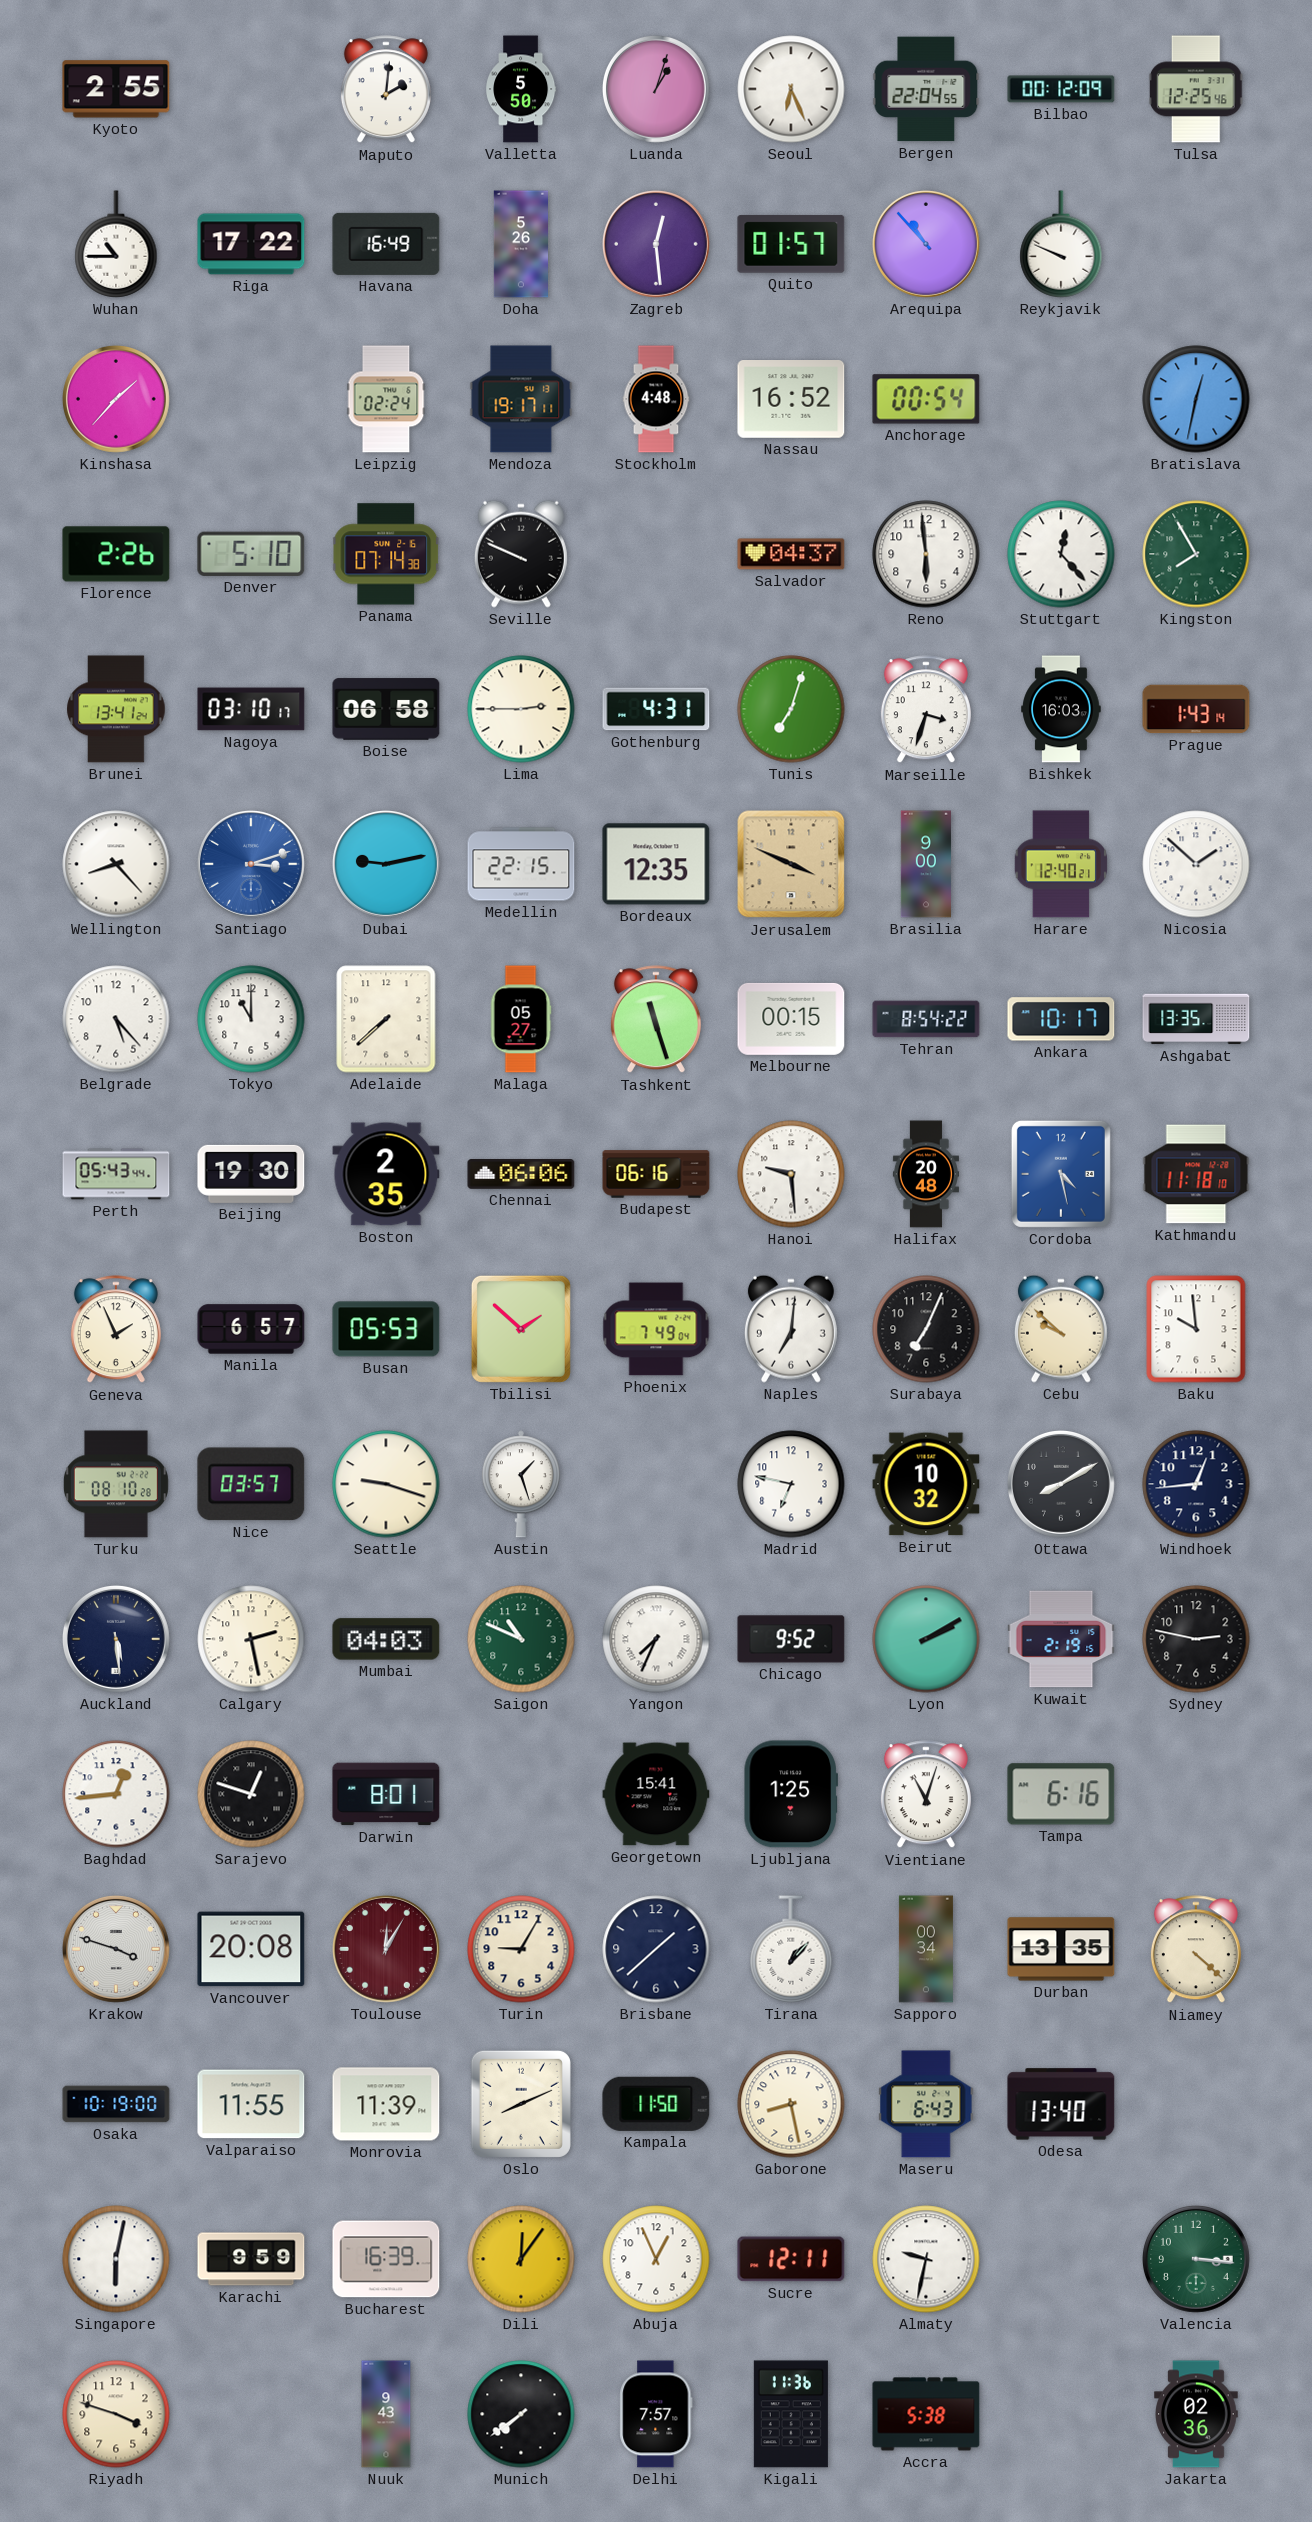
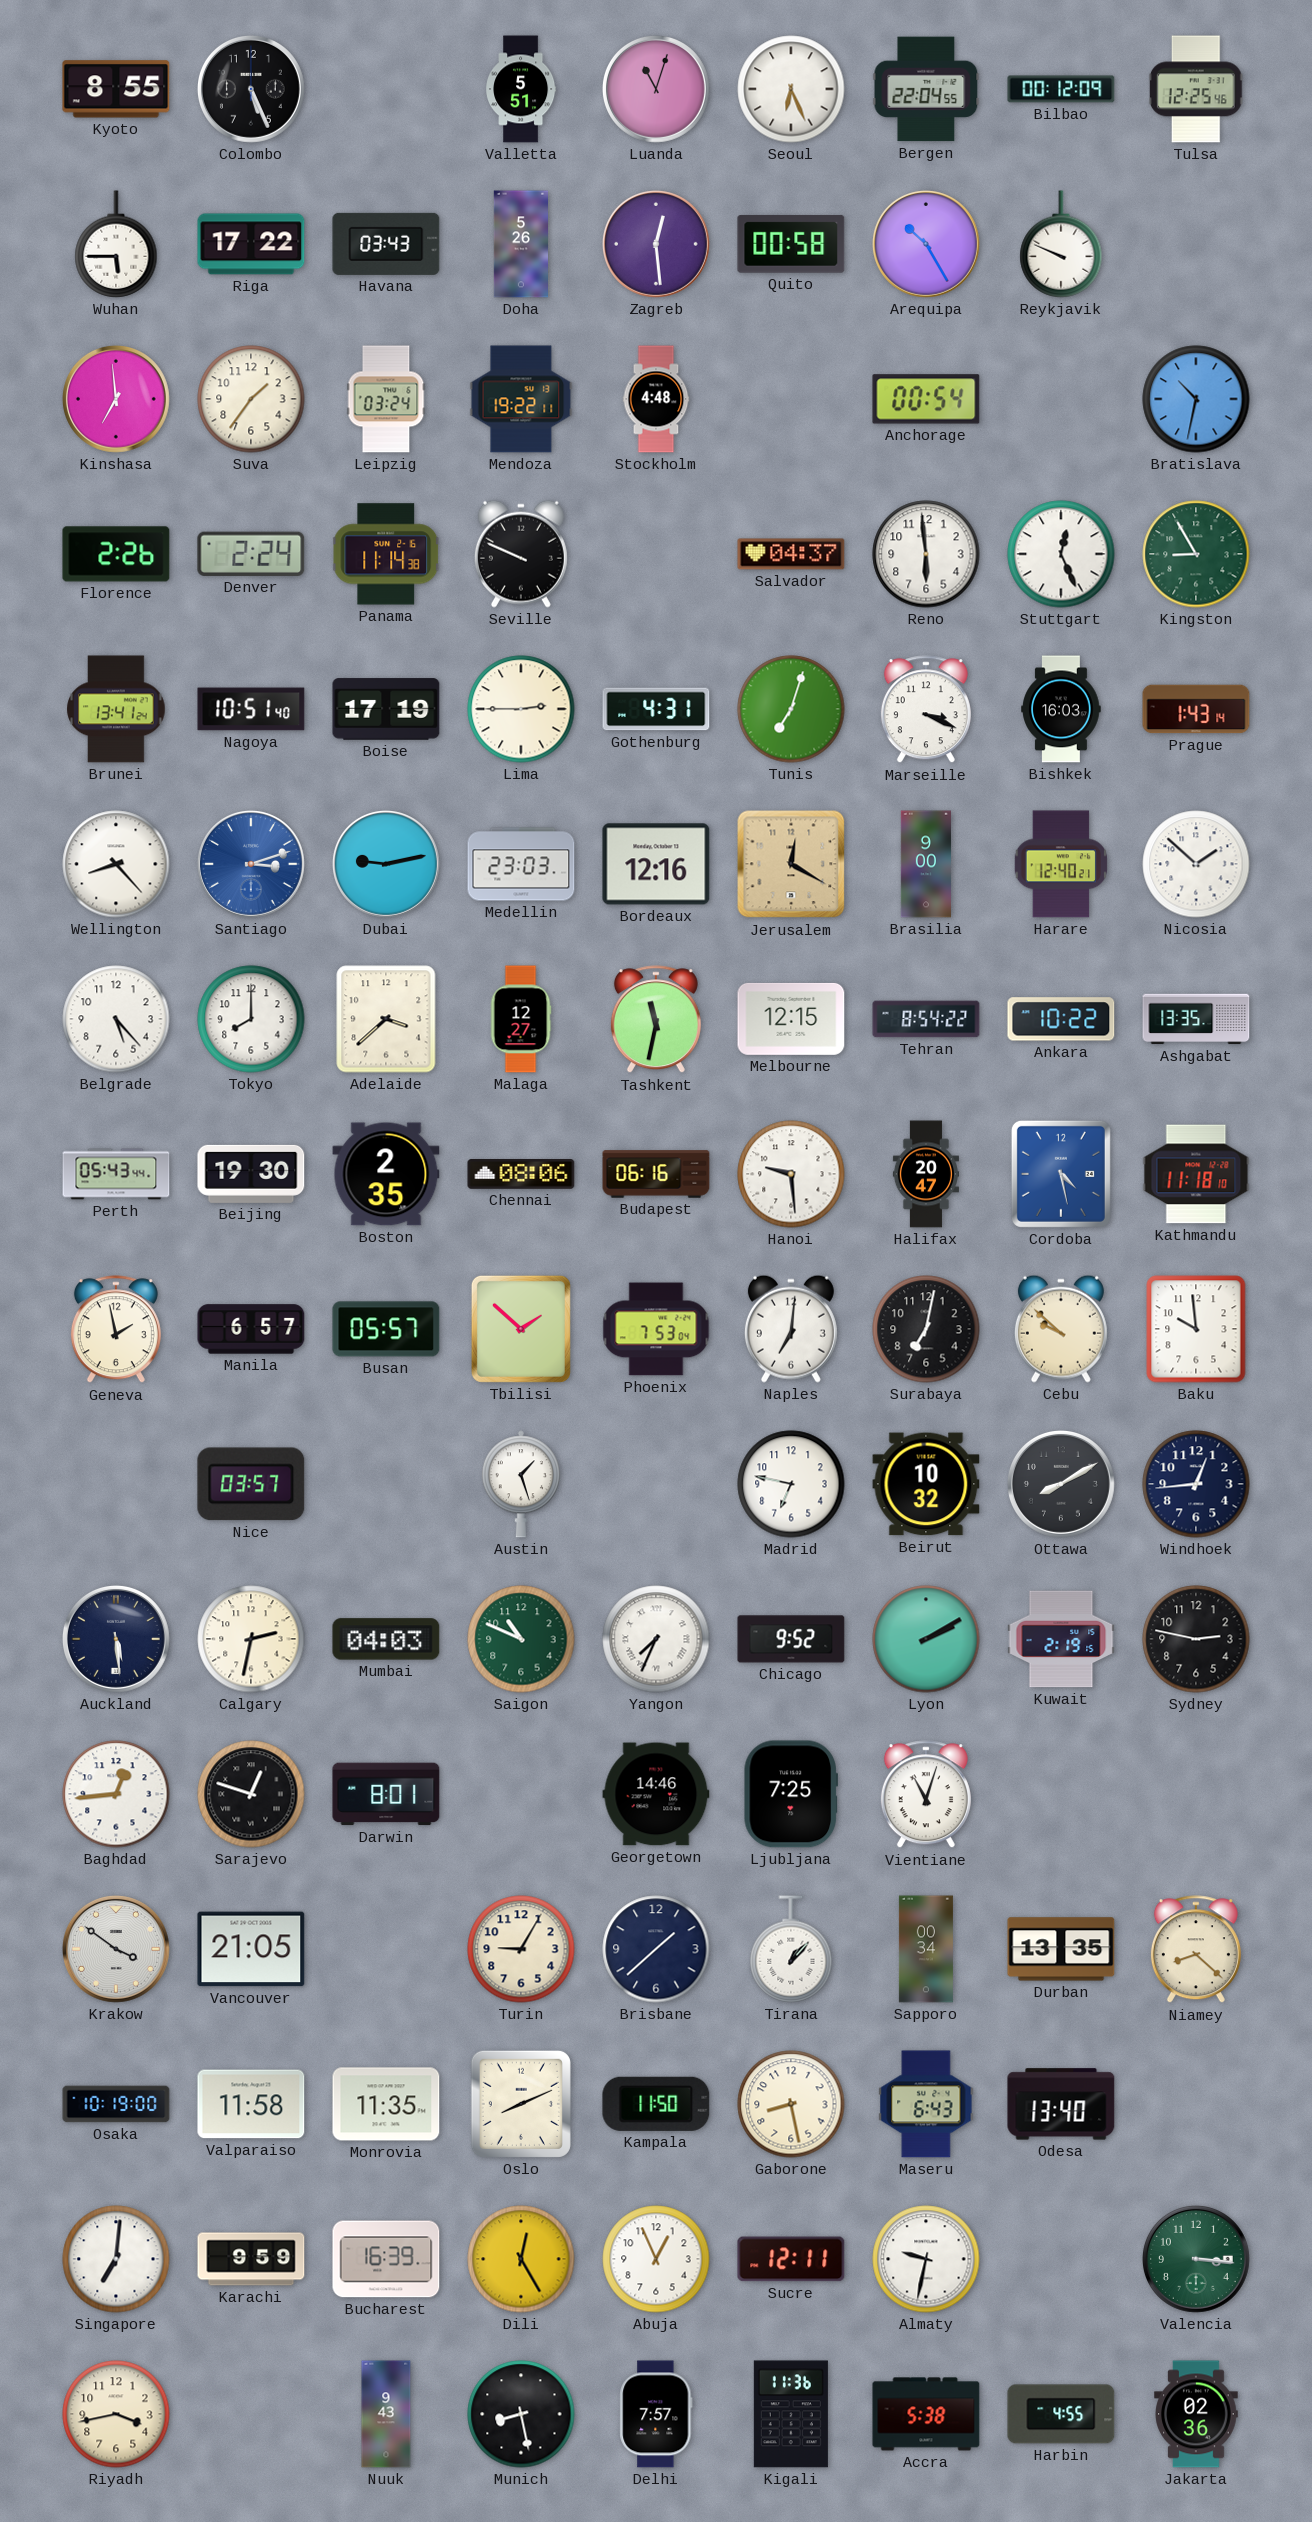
Kyoto: 2:55 -> 8:55 (116, 89)
Colombo: none -> 5:26 (251, 89)
Maputo: 2:01 -> none (386, 90)
Valletta: 5:50 -> 5:51 (522, 89)
Luanda: 1:03 -> 11:03 (656, 89)
Wuhan: 10:45 -> 5:45 (116, 244)
Havana: 16:49 -> 03:43 (386, 244)
Quito: 01:57 -> 00:58 (791, 244)
Arequipa: 10:53 -> 10:25 (926, 244)
Kinshasa: 1:37 -> 6:59 (116, 399)
Suva: none -> 1:36 (251, 399)
Leipzig: 02:24 -> 03:24 (386, 399)
Mendoza: 19:17 -> 19:22 (521, 399)
Nassau: 16:52 -> none (791, 400)
Bratislava: 12:32 -> 10:32 (1196, 399)
Denver: 5:10 -> 2:24 (251, 554)
Panama: 07:14 -> 11:14 (387, 554)
Stuttgart: 12:23 -> 12:26 (1061, 554)
Kingston: 7:55 -> 8:55 (1196, 554)
Nagoya: 03:10 -> 10:51 (251, 709)
Boise: 06:58 -> 17:19 (386, 709)
Marseille: 3:33 -> 3:19 (926, 710)
Medellin: 22:15 -> 23:03 (521, 864)
Bordeaux: 12:35 -> 12:16 (656, 864)
Jerusalem: 3:49 -> 12:20 (791, 864)
Tokyo: 11:00 -> 8:00 (251, 1019)
Adelaide: 7:38 -> 3:38 (386, 1019)
Malaga: 05:27 -> 12:27 (521, 1019)
Tashkent: 11:27 -> 11:32 (656, 1020)
Melbourne: 00:15 -> 12:15 (791, 1019)
Ankara: 10:17 -> 10:22 (1061, 1019)
Chennai: 06:06 -> 08:06 (521, 1175)
Halifax: 20:48 -> 20:47 (926, 1174)
Geneva: 1:56 -> 1:58 (116, 1330)
Busan: 05:53 -> 05:57 (386, 1329)
Phoenix: 7:49 -> 7:53 (656, 1329)
Surabaya: 7:04 -> 7:02 (926, 1329)
Turku: 08:10 -> none (116, 1484)
Seattle: 9:18 -> none (386, 1484)
Calgary: 2:28 -> 2:32 (251, 1639)
Georgetown: 15:41 -> 14:46 (656, 1794)
Ljubljana: 1:25 -> 7:25 (790, 1794)
Tampa: 6:16 -> none (1061, 1794)
Krakow: 3:48 -> 3:51 (116, 1949)
Vancouver: 20:08 -> 21:05 (251, 1949)
Toulouse: 12:05 -> none (386, 1949)
Niamey: 4:22 -> 8:22 (1196, 1950)
Valparaiso: 11:55 -> 11:58 (251, 2104)
Monrovia: 11:39 -> 11:35 (386, 2104)
Singapore: 6:02 -> 7:01 (116, 2259)
Dili: 12:06 -> 12:25 (521, 2259)
Riyadh: 3:48 -> 3:43 (116, 2414)
Munich: 7:39 -> 8:28 (521, 2414)
Harbin: none -> 4:55 (1061, 2414)
